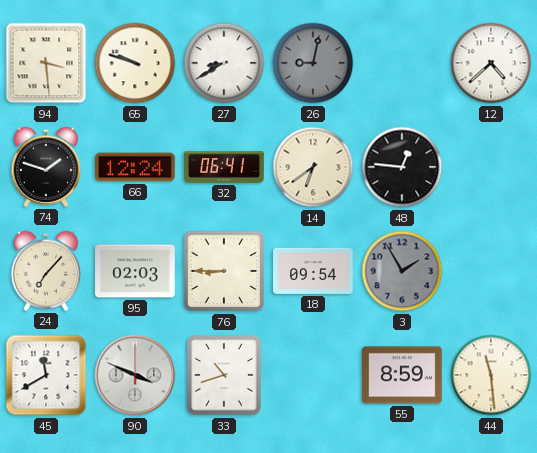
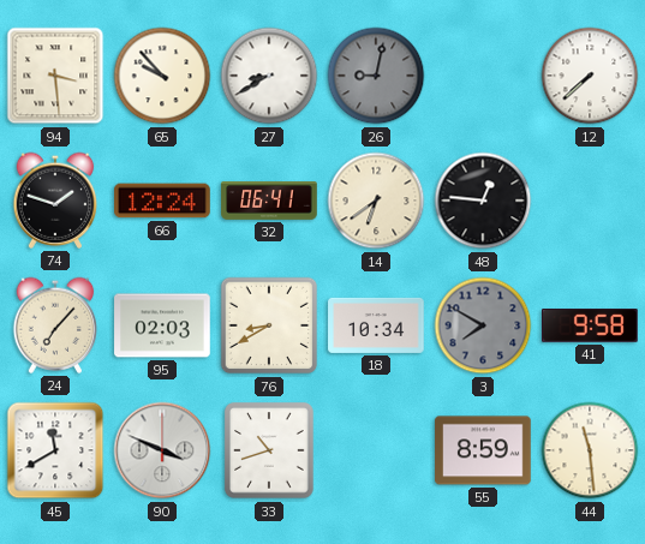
65: 9:48 -> 9:53 (162, 76)
12: 4:38 -> 7:38 (590, 76)
76: 8:45 -> 8:40 (269, 325)
18: 09:54 -> 10:34 (376, 325)
3: 1:55 -> 7:50 (483, 325)
41: none -> 9:58 (590, 327)
